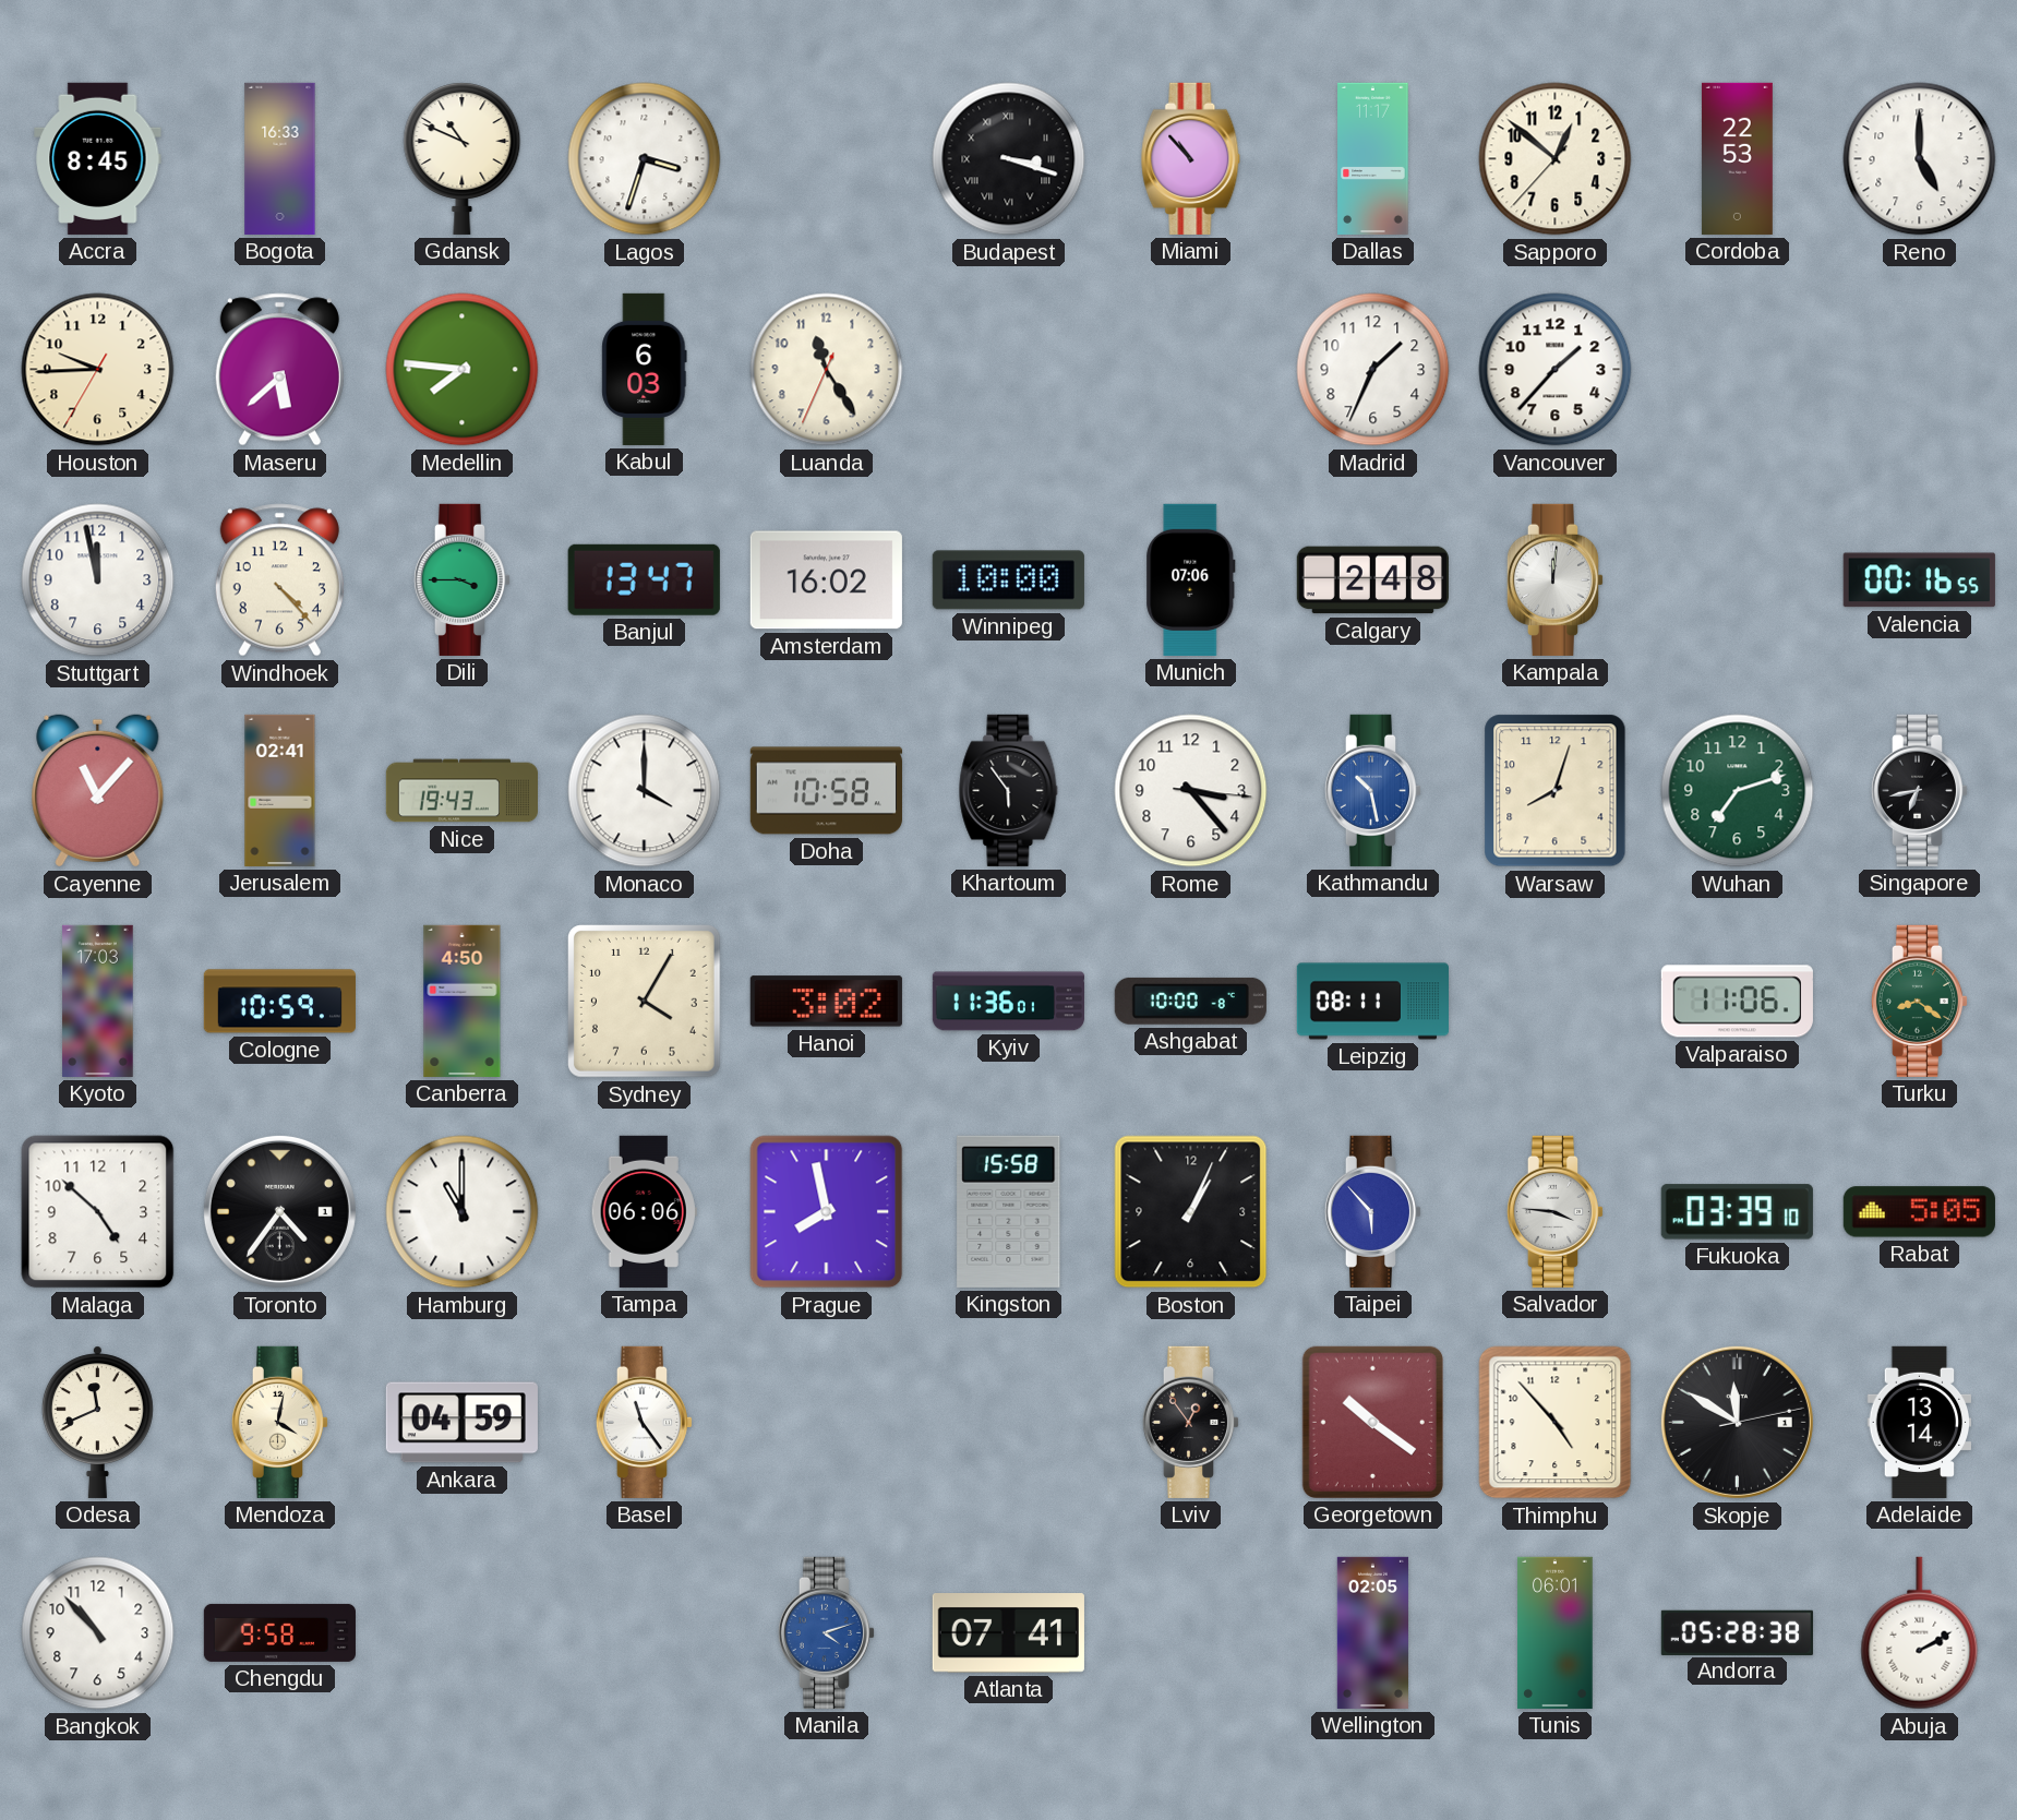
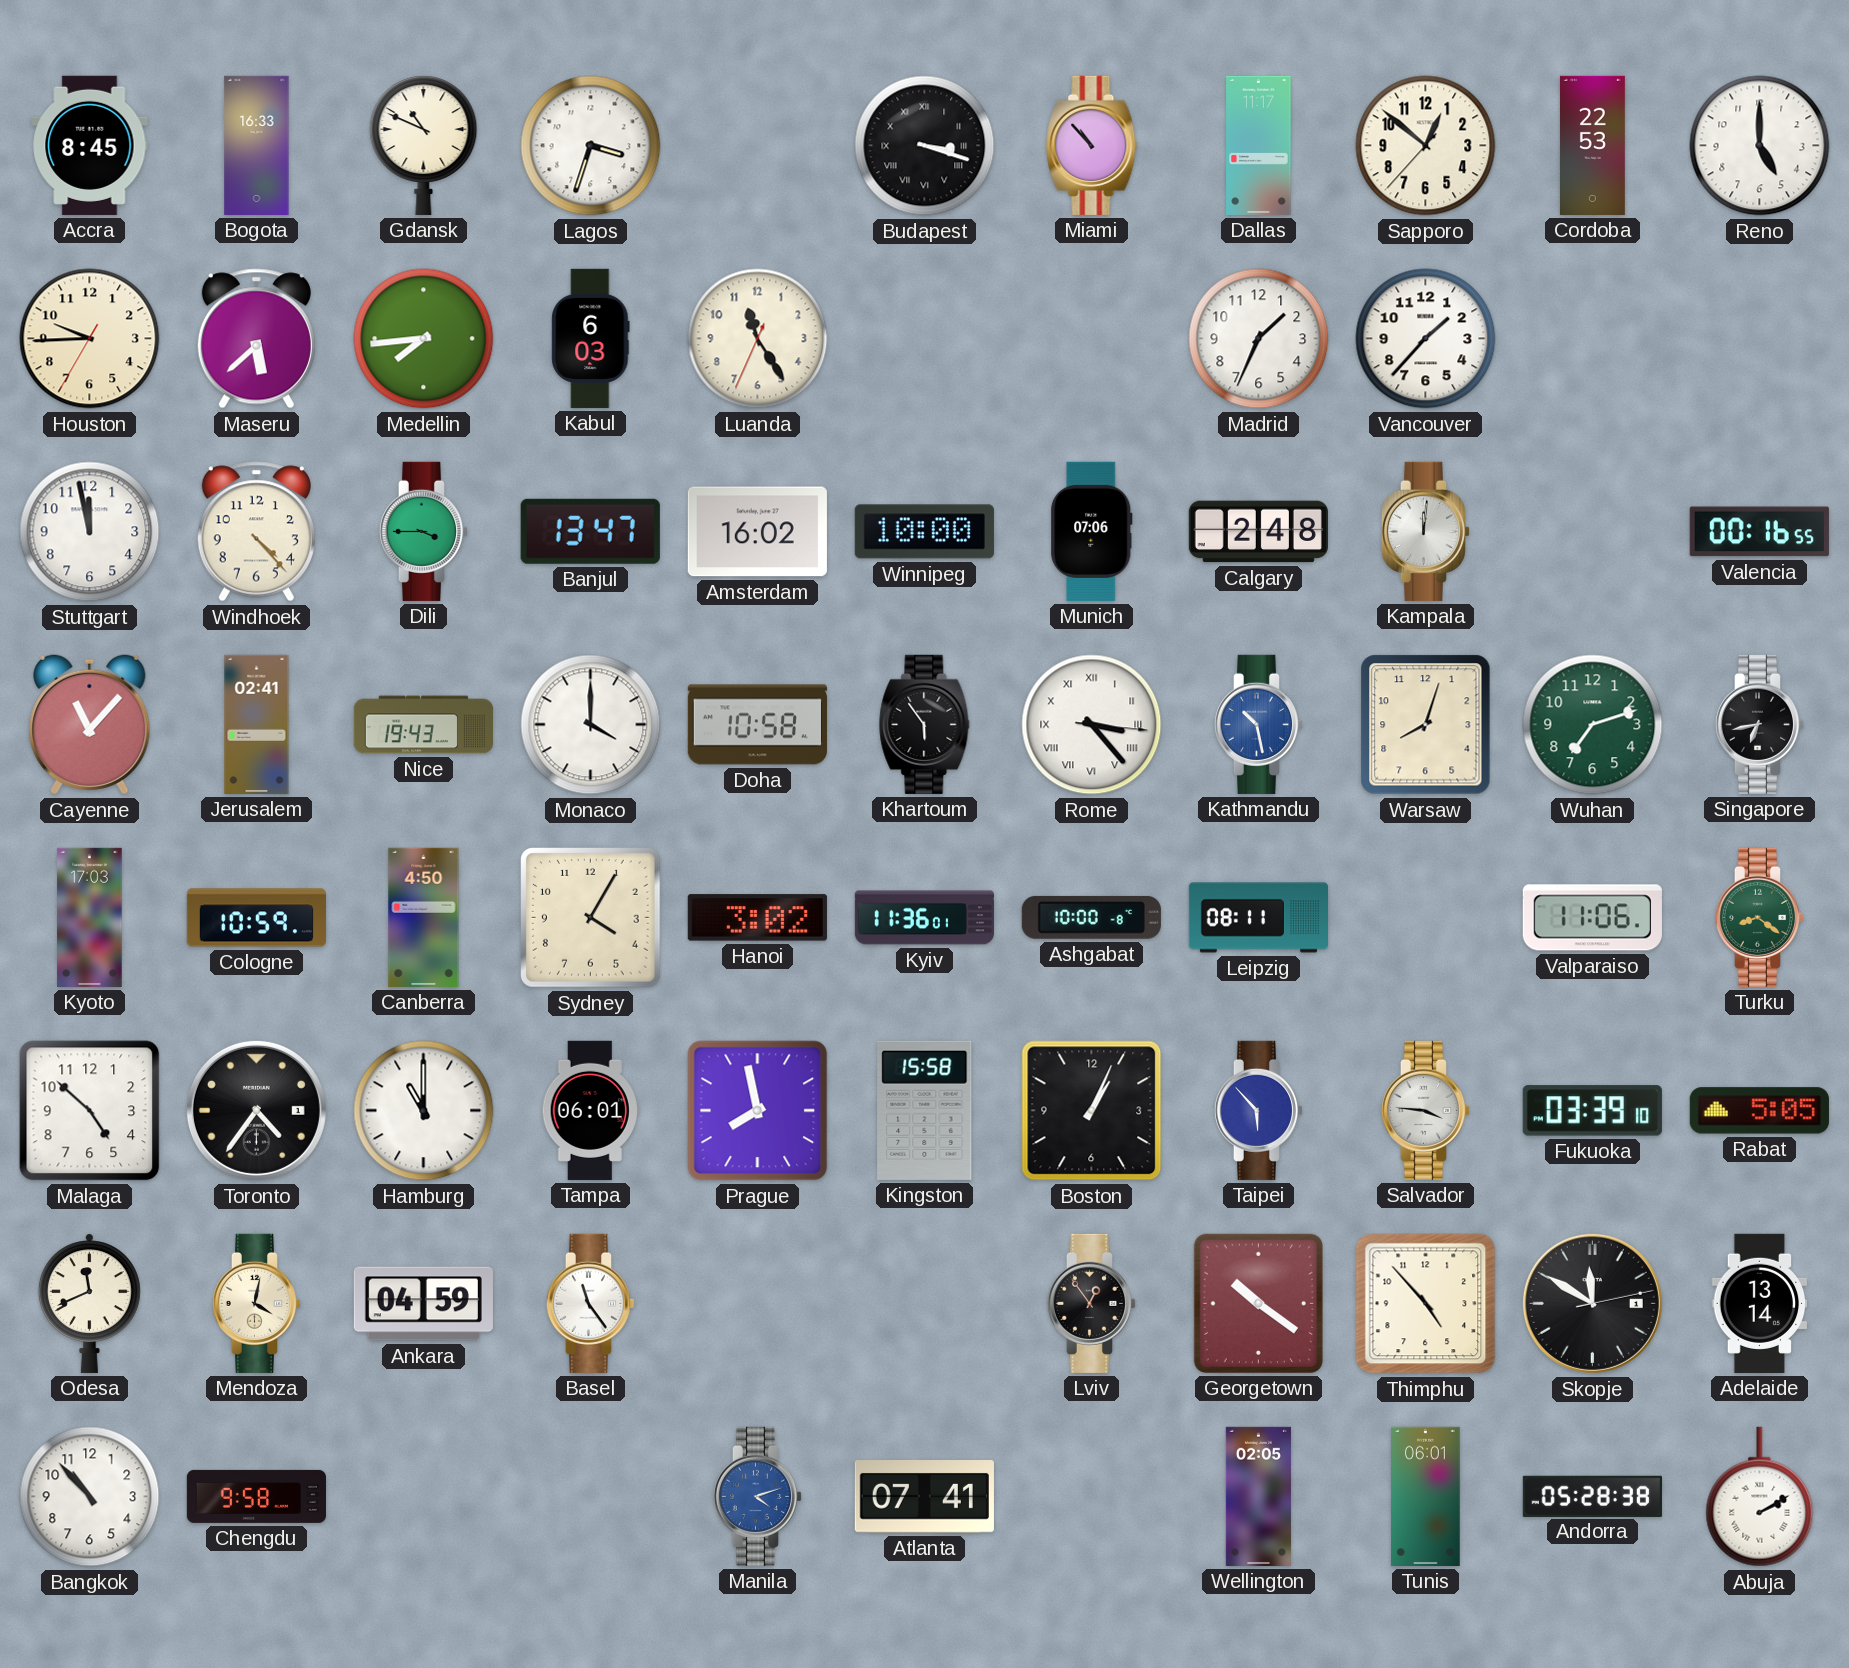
Medellin: 7:46 -> 7:44 (424, 339)
Rome numerals: Arabic -> Roman (1092, 725)
Tampa: 06:06 -> 06:01 (590, 1110)
